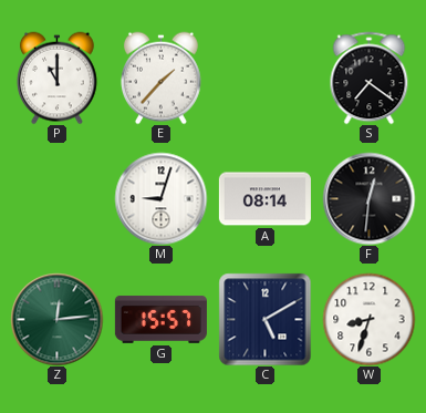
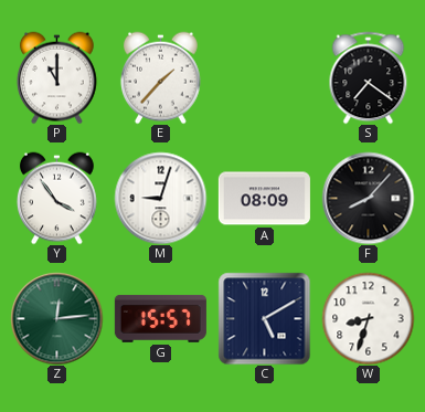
Y: none -> 3:54 (57, 198)
A: 08:14 -> 08:09 (264, 199)
F: 12:31 -> 8:07 (368, 198)
